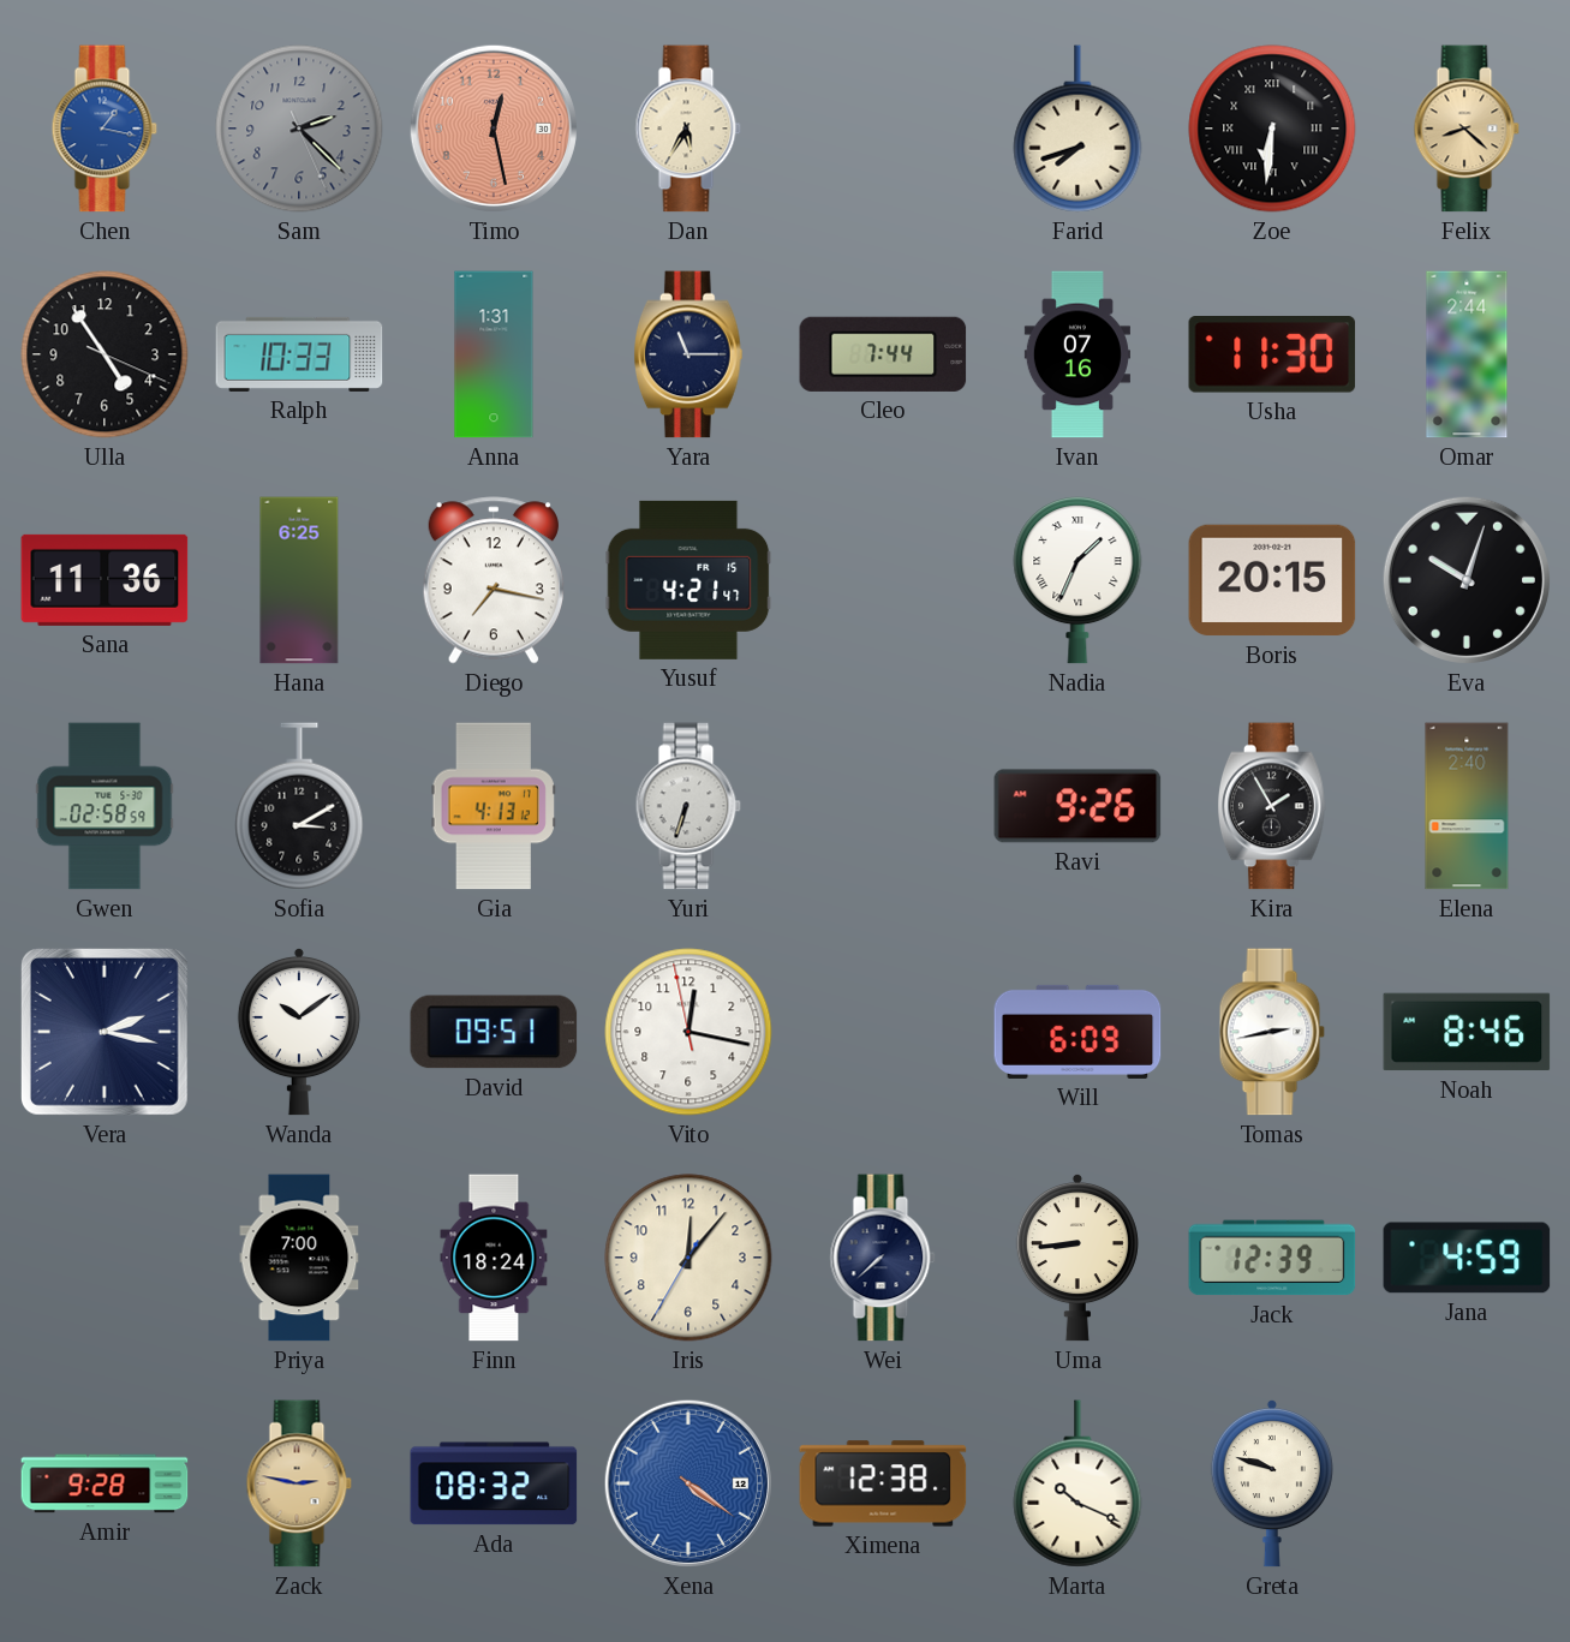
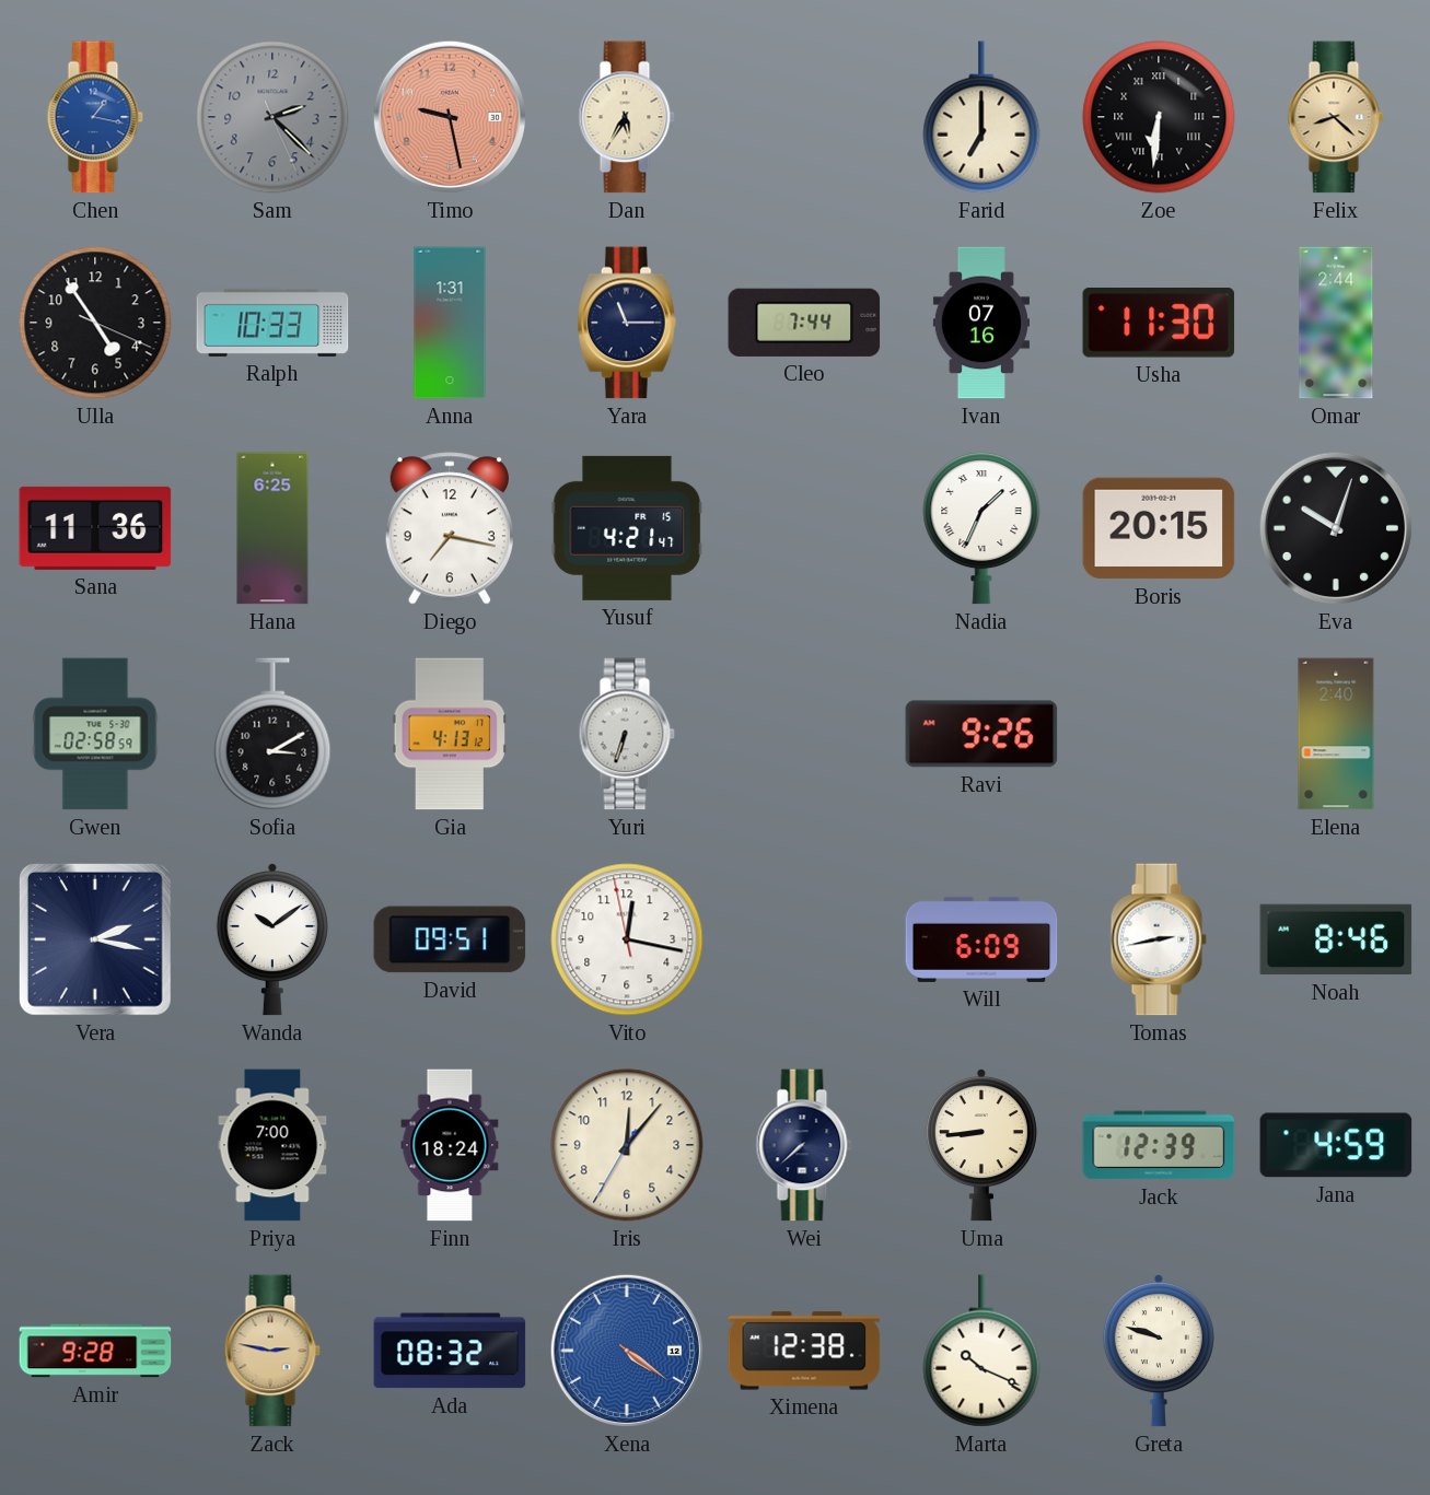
Timo: 12:28 -> 9:28 (450, 117)
Farid: 7:42 -> 7:00 (981, 117)
Kira: 1:55 -> none (1273, 806)
